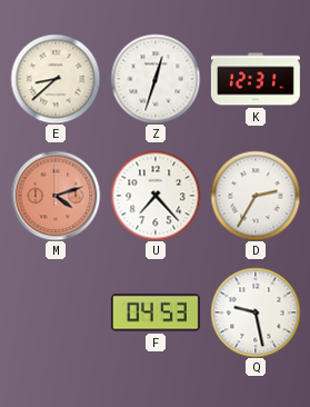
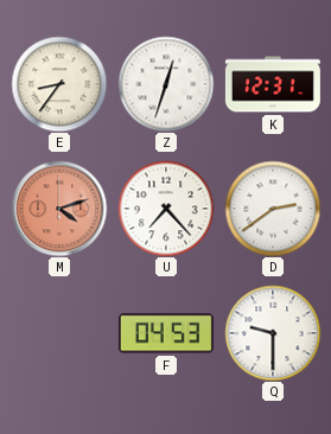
E: 8:38 -> 8:36 (59, 84)
D: 2:35 -> 2:39 (273, 209)
Q: 9:28 -> 9:30 (273, 333)
